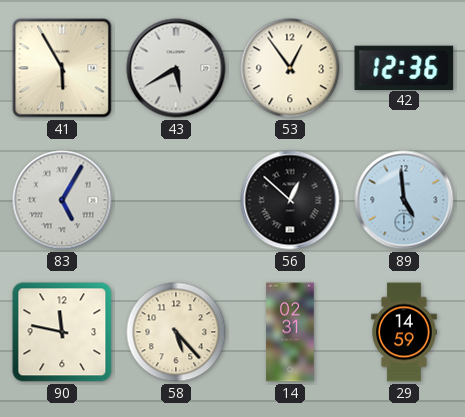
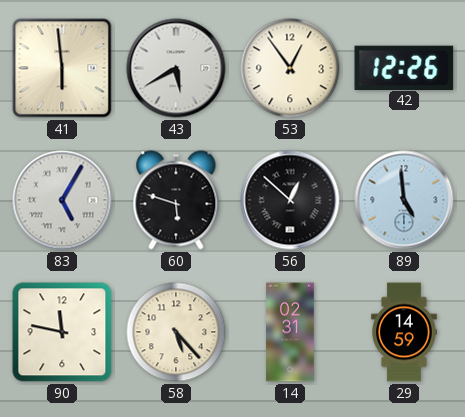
41: 5:55 -> 5:59 (62, 68)
42: 12:36 -> 12:26 (404, 67)
60: none -> 5:48 (176, 200)
